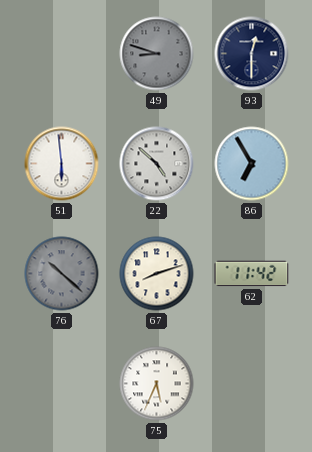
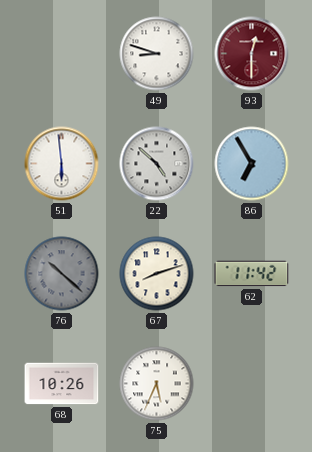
49 dial: grey -> white (157, 54)
93 dial: navy -> burgundy (252, 54)
68: none -> 10:26 (62, 384)
